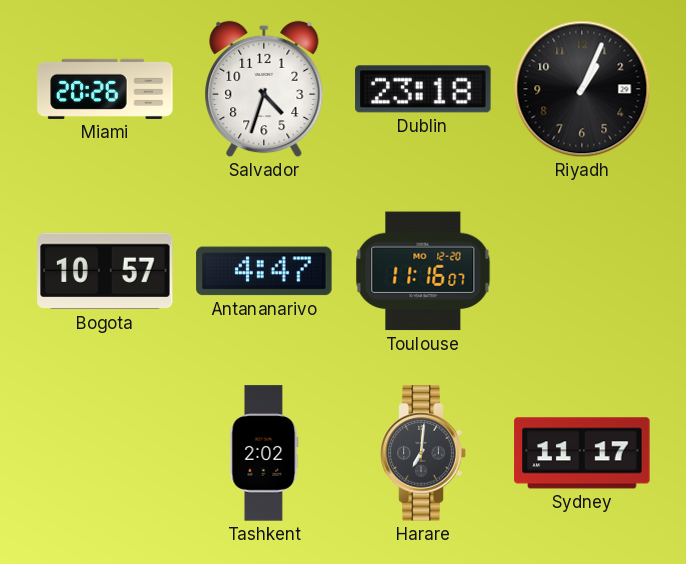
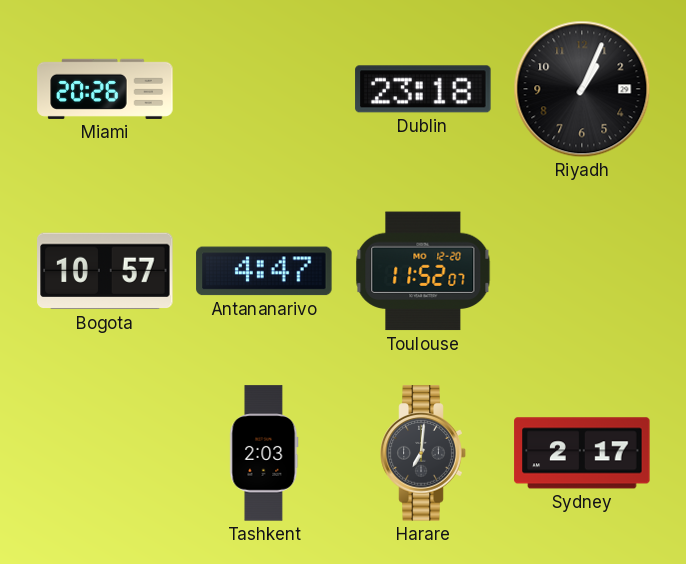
Salvador: 4:33 -> none (264, 89)
Toulouse: 11:16 -> 11:52 (423, 271)
Tashkent: 2:02 -> 2:03 (264, 453)
Sydney: 11:17 -> 2:17 (582, 453)
